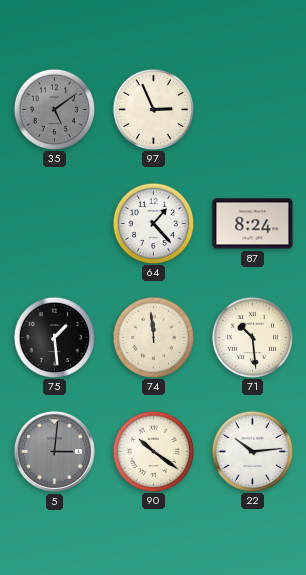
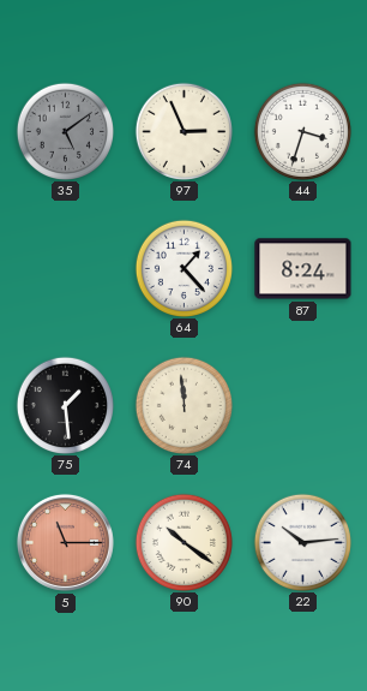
44: none -> 3:33 (302, 131)
71: 10:29 -> none (252, 337)
5: 3:01 -> 11:15 (65, 542)
5 dial: grey -> salmon (65, 542)
